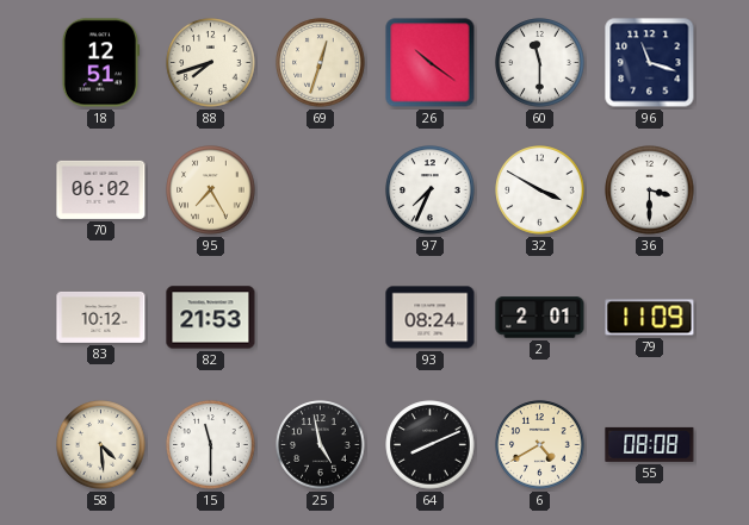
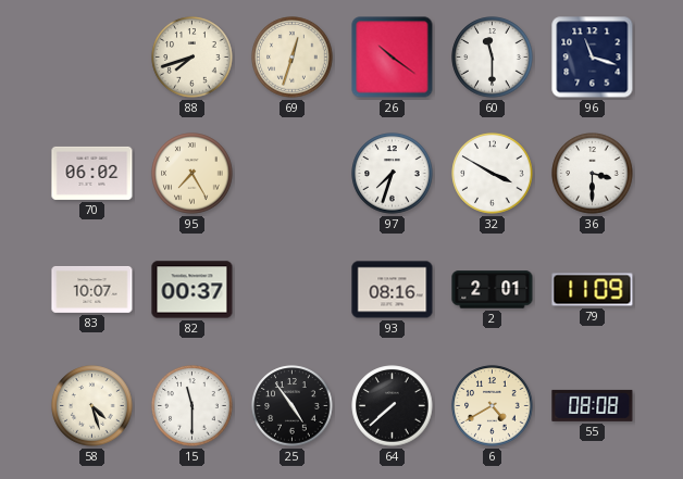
18: 12:51 -> none (100, 63)
97: 7:34 -> 7:33 (393, 174)
83: 10:12 -> 10:07 (92, 289)
82: 21:53 -> 00:37 (193, 290)
93: 08:24 -> 08:16 (393, 290)
58: 4:29 -> 4:27 (92, 406)
25: 4:58 -> 4:54 (293, 406)
64: 8:11 -> 7:38 (393, 406)
